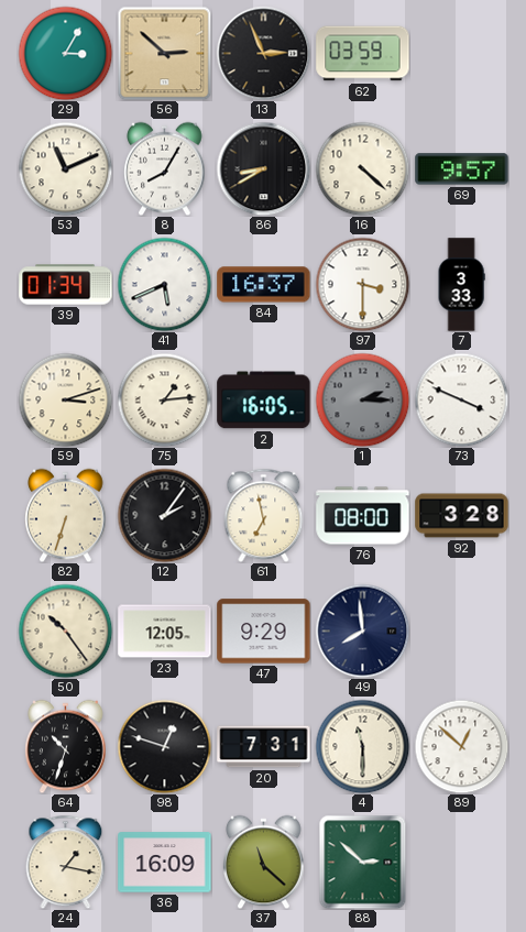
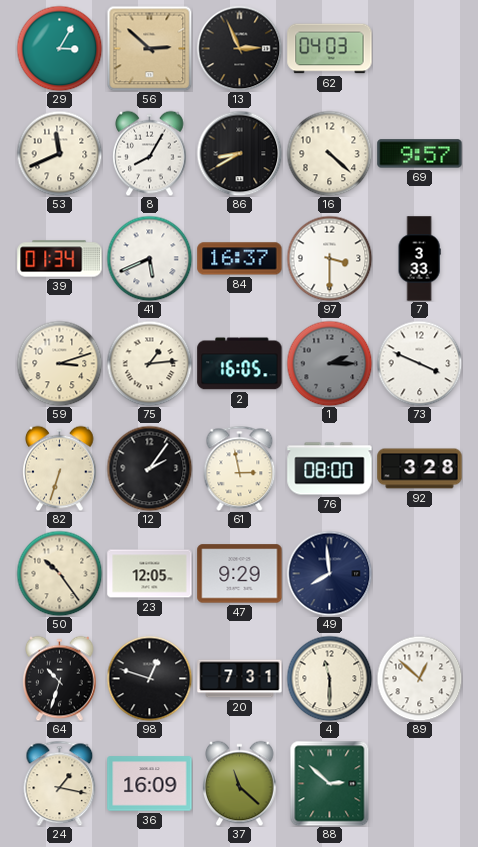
62: 03:59 -> 04:03 (330, 49)
53: 11:11 -> 11:41 (59, 153)
61: 6:58 -> 2:58 (240, 468)
